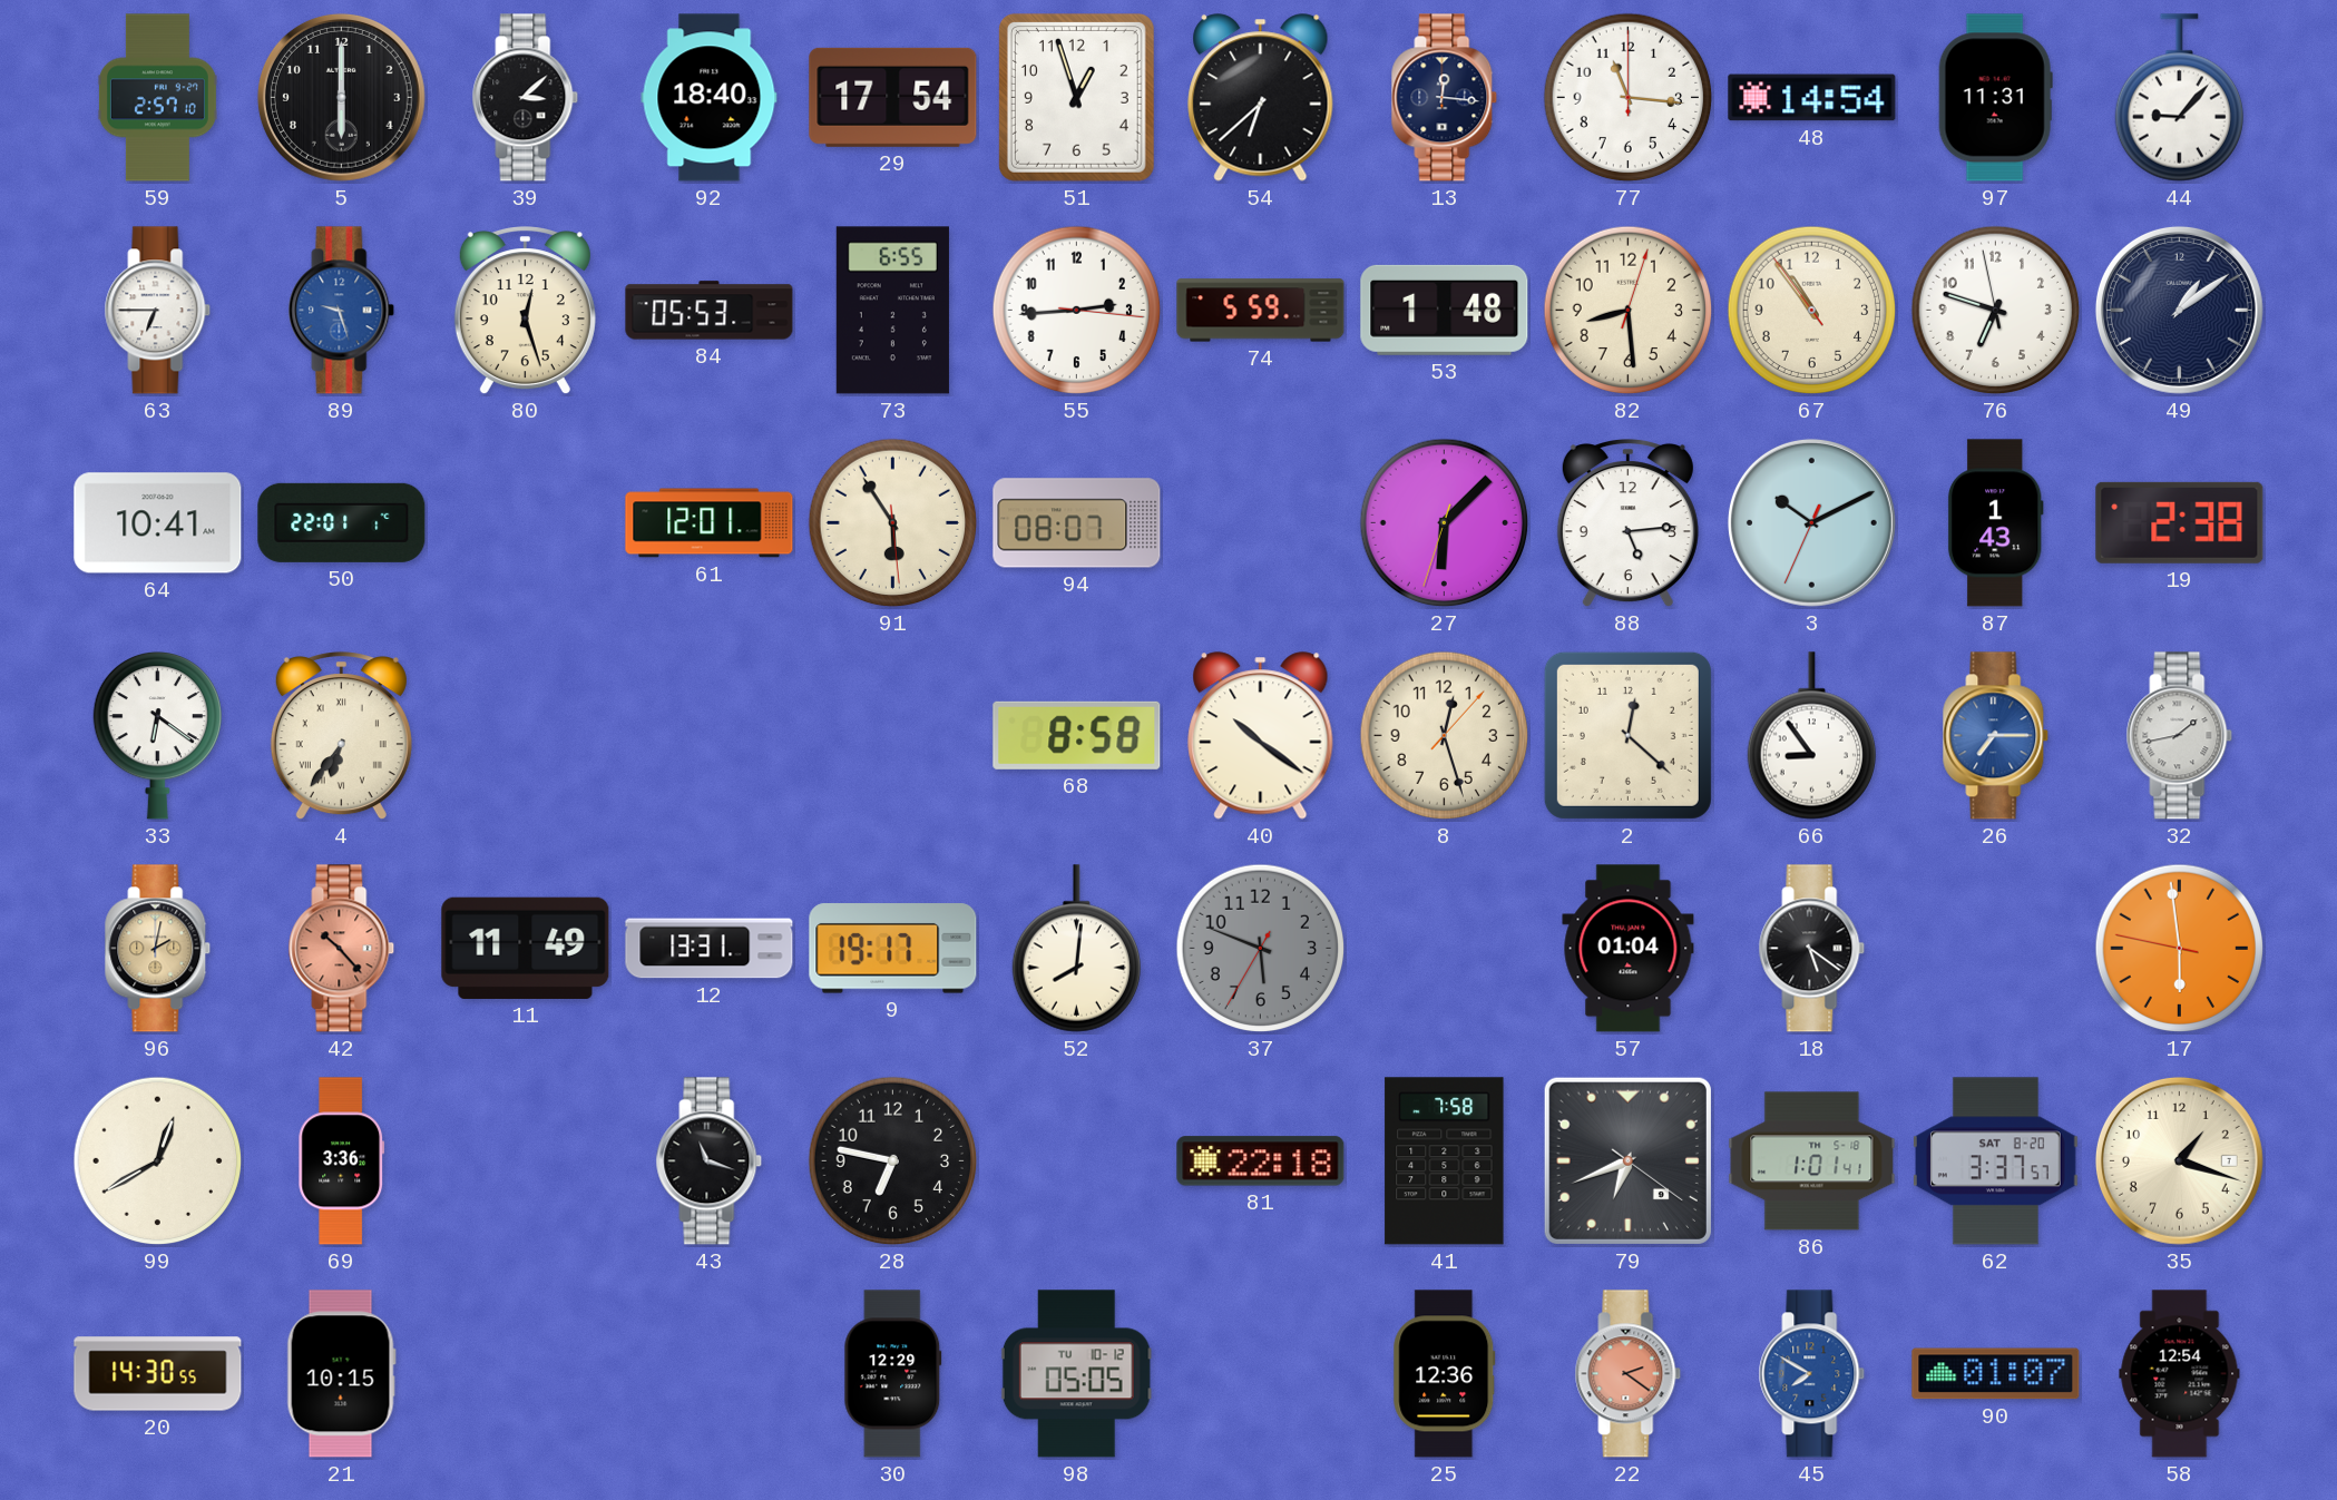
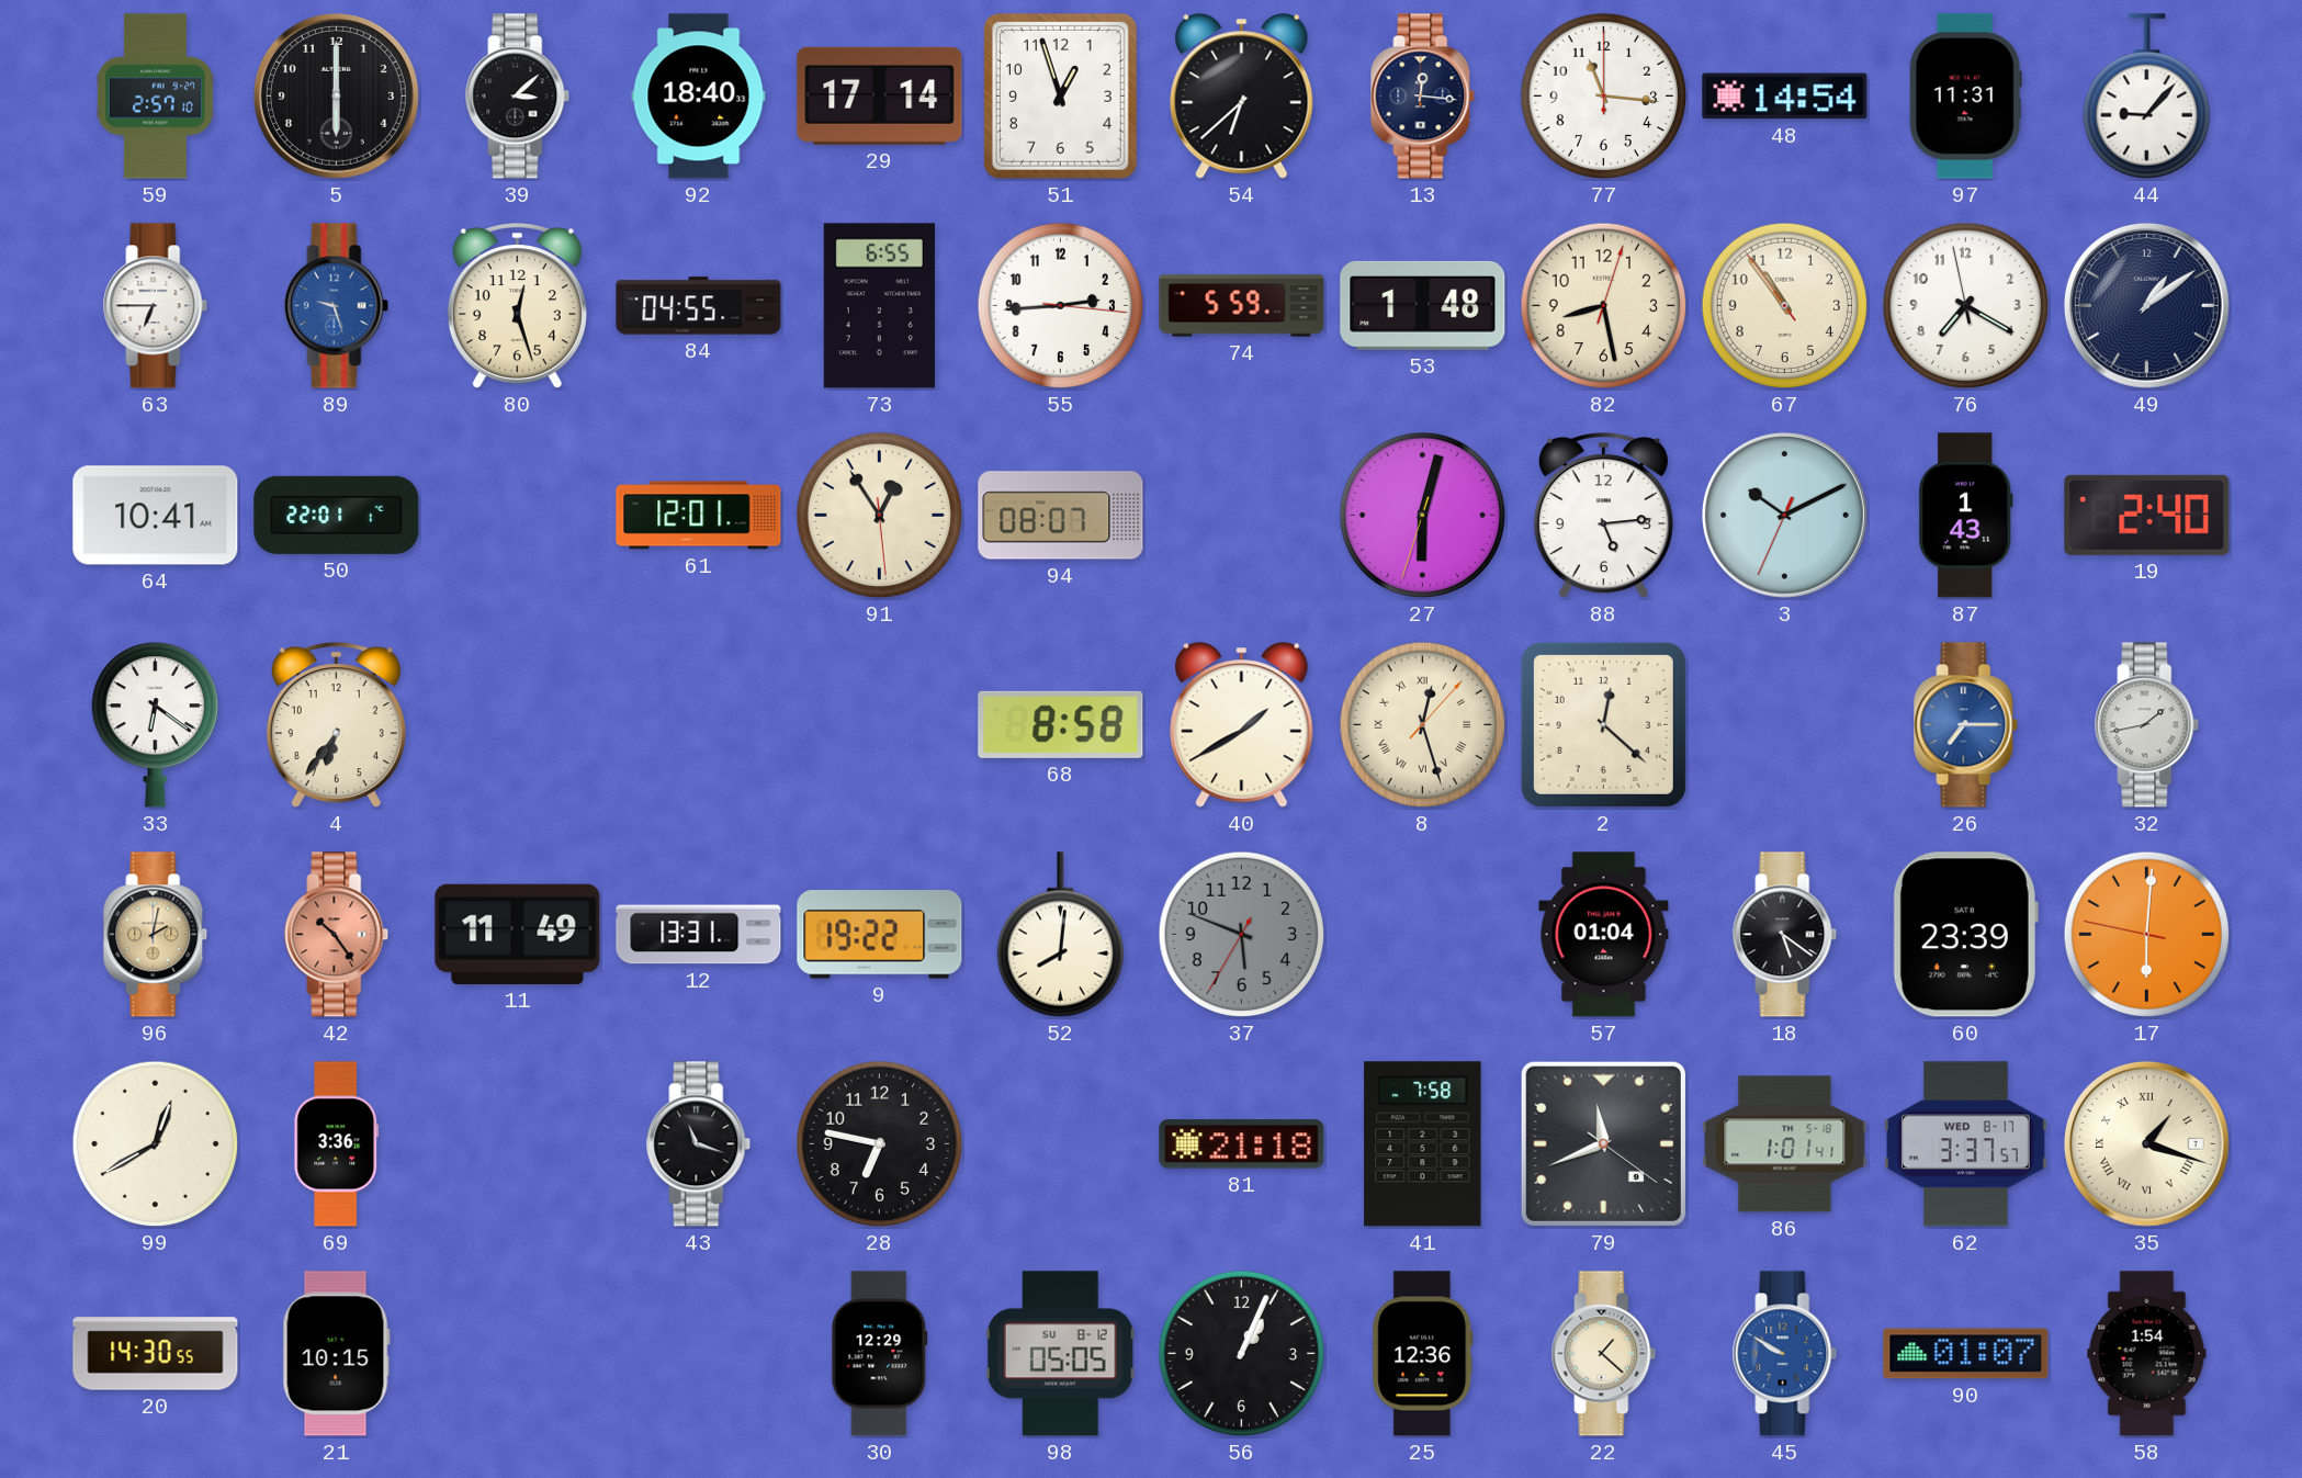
29: 17:54 -> 17:14 (880, 95)
84: 05:53 -> 04:55 (699, 306)
82: 8:29 -> 8:28 (1604, 306)
76: 6:47 -> 7:19 (1966, 306)
91: 5:54 -> 12:54 (880, 516)
27: 6:07 -> 6:02 (1423, 516)
19: 2:38 -> 2:40 (2147, 515)
4 numerals: Roman -> Arabic (336, 725)
40: 10:21 -> 1:40 (1242, 725)
8 numerals: Arabic -> Roman (1423, 725)
66: 8:54 -> none (1811, 736)
42: 10:23 -> 10:24 (337, 935)
9: 19:17 -> 19:22 (880, 935)
60: none -> 23:39 (1965, 935)
17: 5:58 -> 6:00 (2147, 935)
81: 22:18 -> 21:18 (1242, 1144)
79: 6:41 -> 11:41 (1603, 1143)
62 date: SAT 8-20 -> WED 8-17 (1965, 1144)
35 numerals: Arabic -> Roman (2146, 1143)
98 date: TU 10-12 -> SU 8-12 (1060, 1354)
56: none -> 1:04 (1242, 1354)
22: 2:21 -> 1:22 (1604, 1354)
22 dial: salmon -> cream (1604, 1354)
45: 7:50 -> 9:50 (1785, 1354)
58: 12:54 -> 1:54 (2147, 1354)
